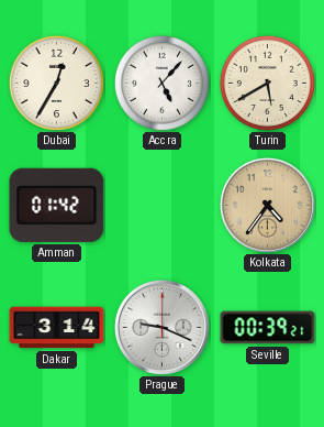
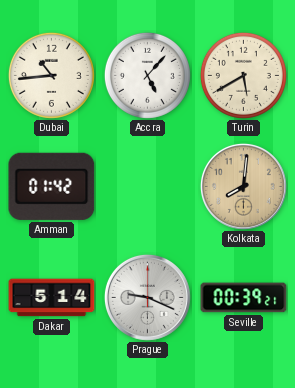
Dubai: 12:35 -> 10:44 (51, 75)
Kolkata: 4:36 -> 8:01 (243, 186)
Dakar: 3:14 -> 5:14 (52, 298)
